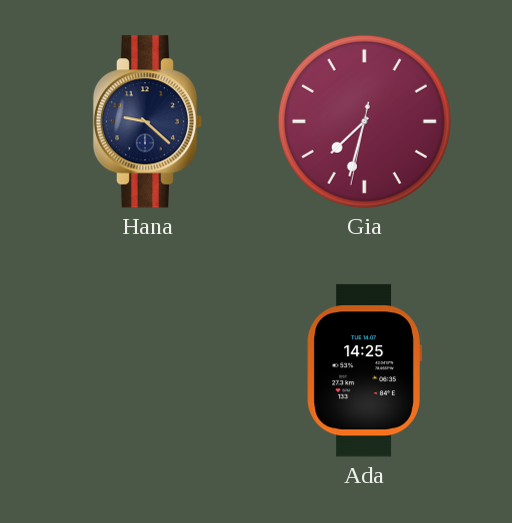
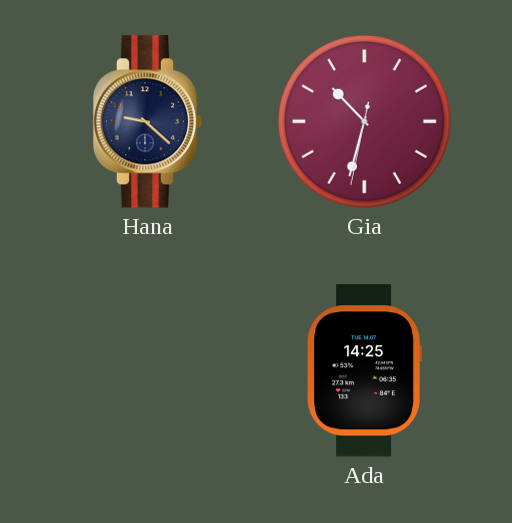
Gia: 7:32 -> 10:32 (364, 121)
